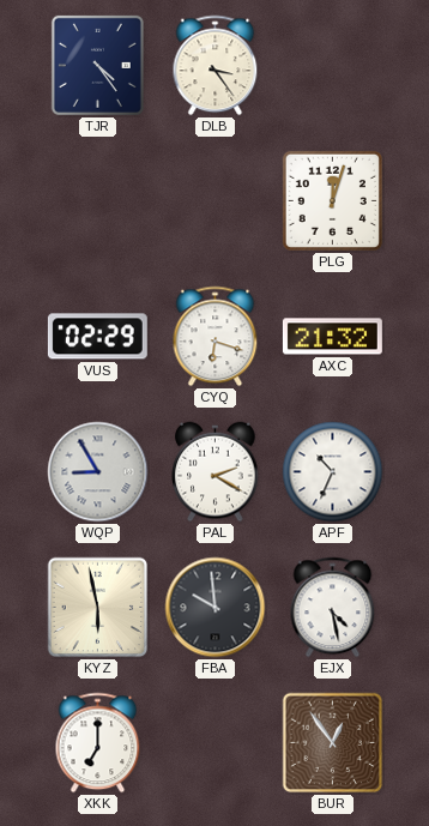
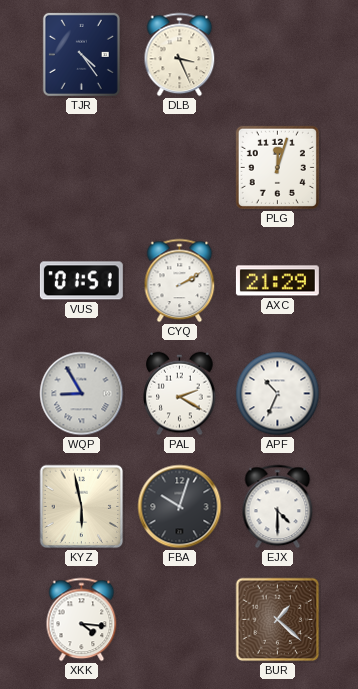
DLB: 3:24 -> 3:26 (180, 55)
VUS: 02:29 -> 01:51 (81, 281)
CYQ: 6:18 -> 2:10 (180, 281)
AXC: 21:32 -> 21:29 (277, 281)
FBA: 9:59 -> 10:03 (180, 507)
EJX: 4:28 -> 4:30 (278, 507)
XKK: 7:00 -> 4:16 (82, 620)
BUR: 12:54 -> 1:22 (278, 620)
